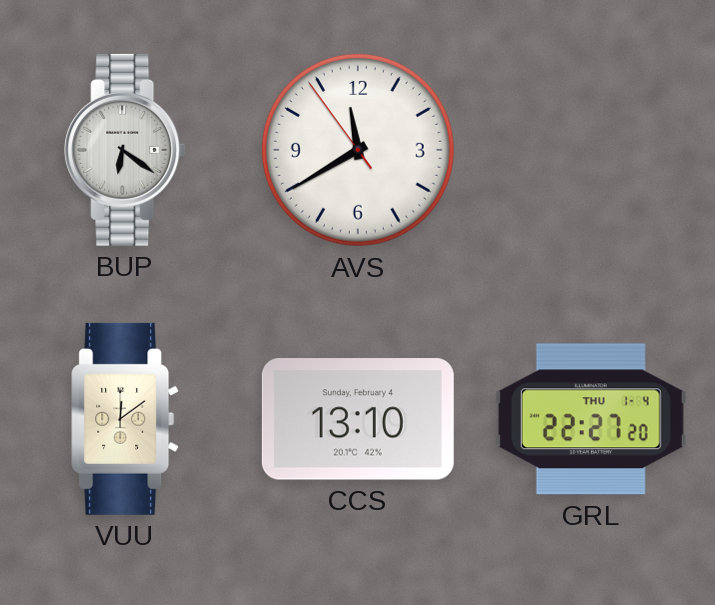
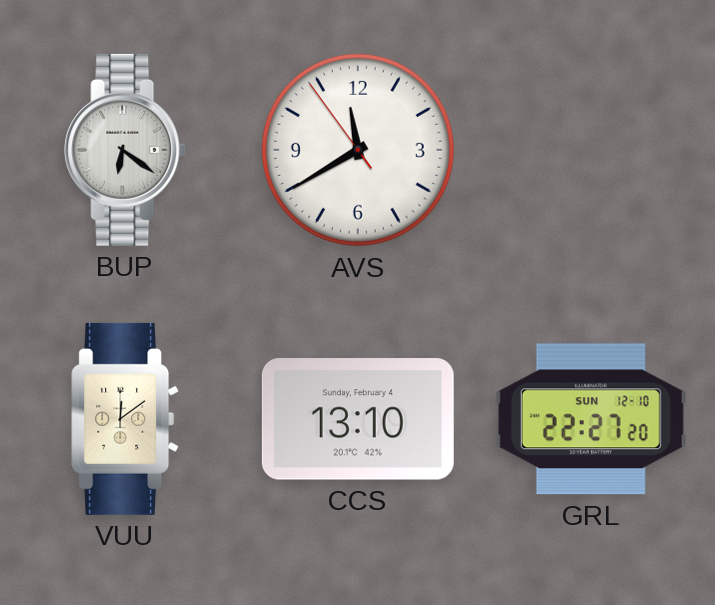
GRL date: THU 1-4 -> SUN 12-10 (591, 419)
